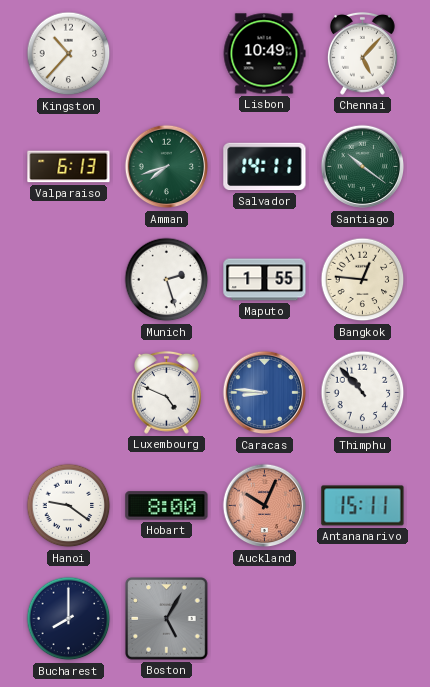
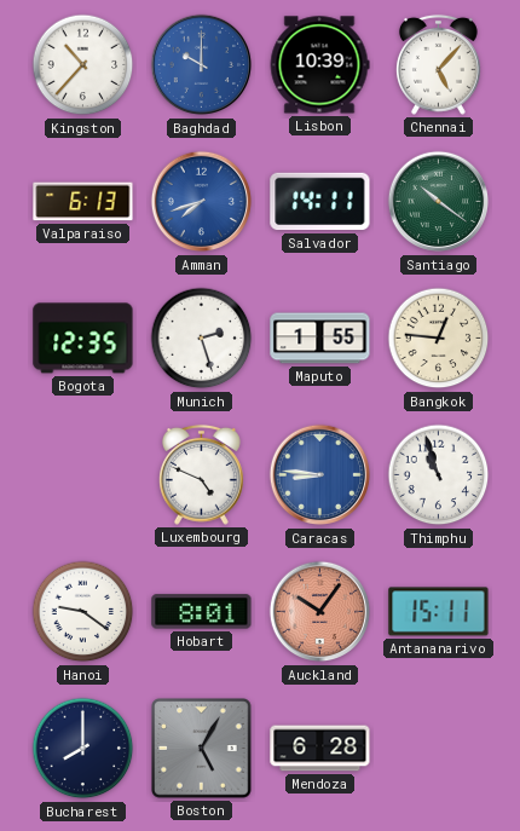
Baghdad: none -> 10:00 (202, 65)
Lisbon: 10:49 -> 10:39 (319, 65)
Amman dial: green -> blue (202, 202)
Bogota: none -> 12:35 (83, 339)
Thimphu: 10:53 -> 10:57 (439, 475)
Hobart: 8:00 -> 8:01 (202, 612)
Auckland: 10:04 -> 10:06 (320, 612)
Mendoza: none -> 6:28 (320, 749)
